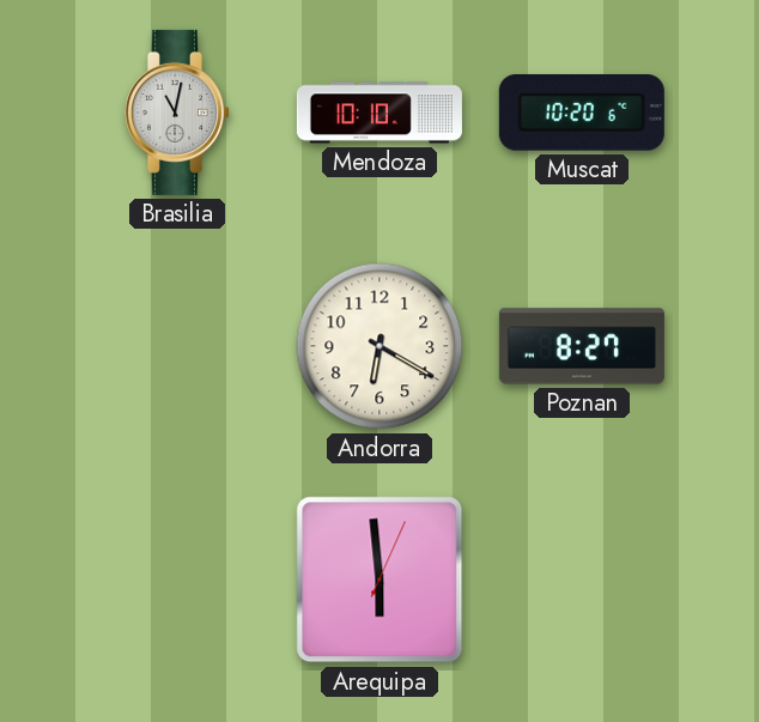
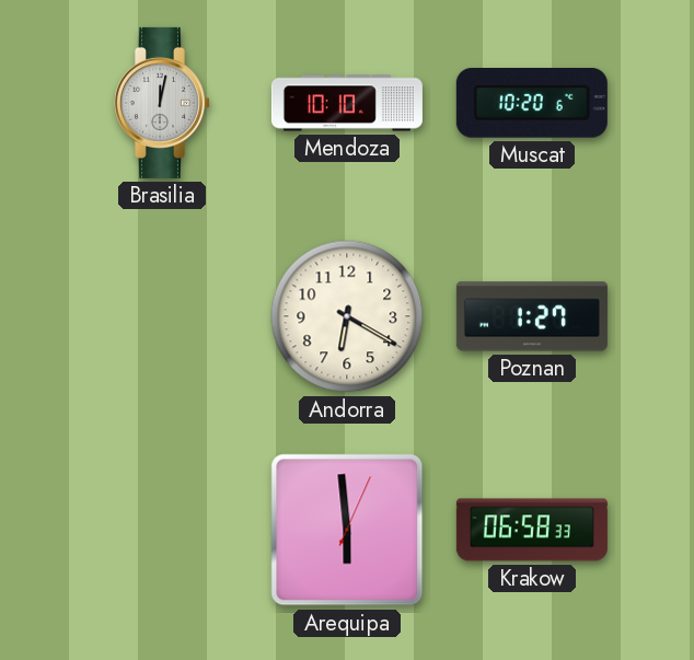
Brasilia: 11:02 -> 12:02 (162, 103)
Poznan: 8:27 -> 1:27 (532, 316)
Krakow: none -> 06:58 (532, 530)
